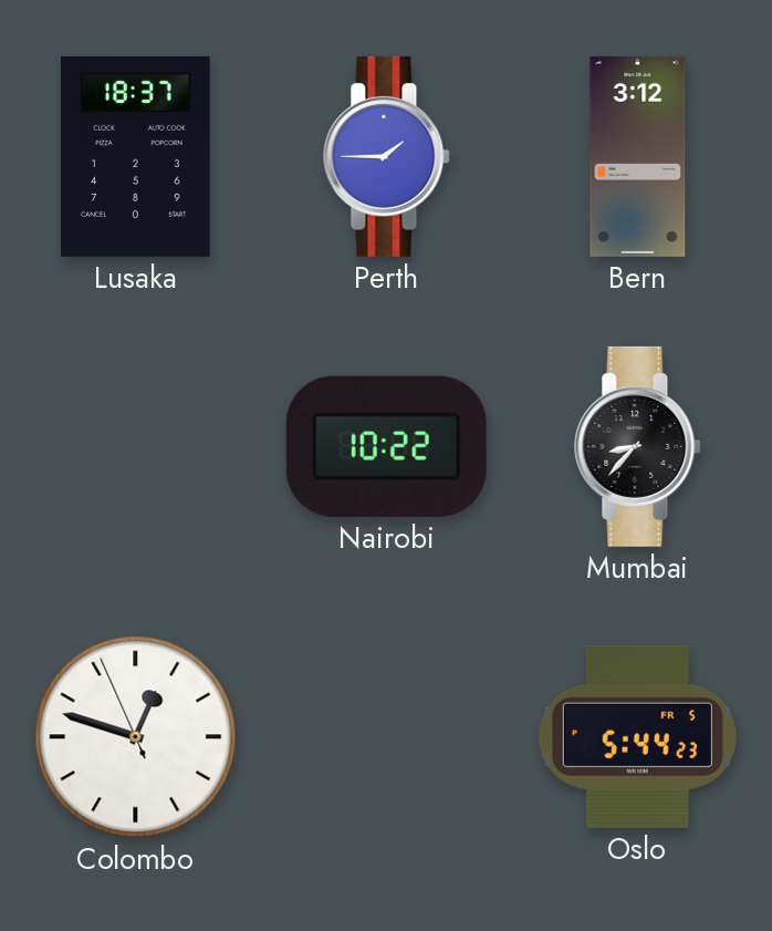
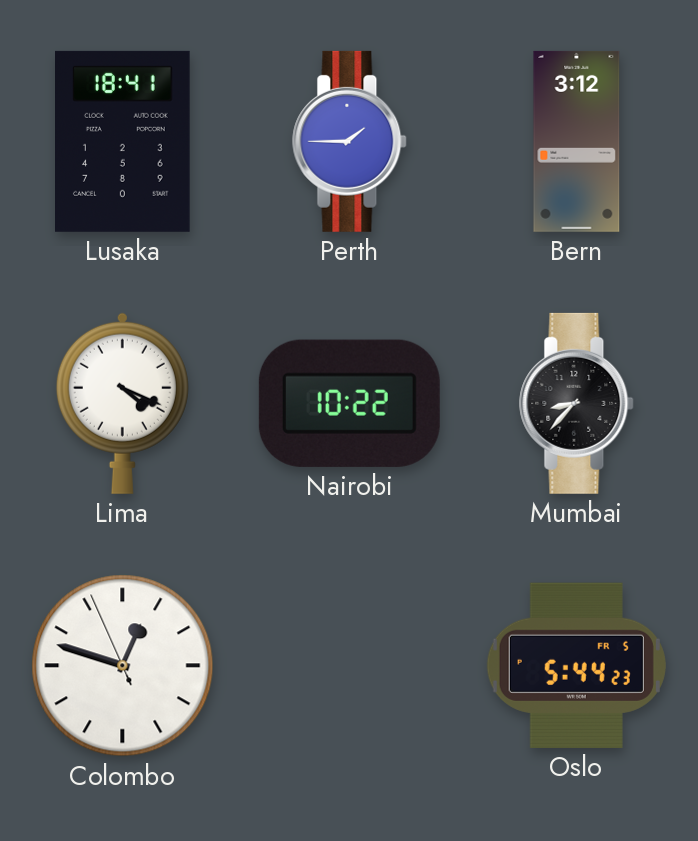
Lusaka: 18:37 -> 18:41 (123, 141)
Lima: none -> 4:19 (122, 403)
